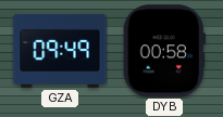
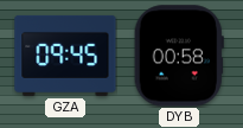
GZA: 09:49 -> 09:45 (65, 56)
